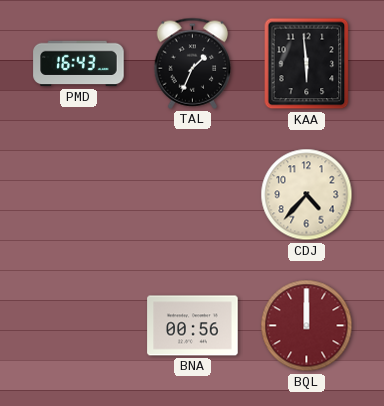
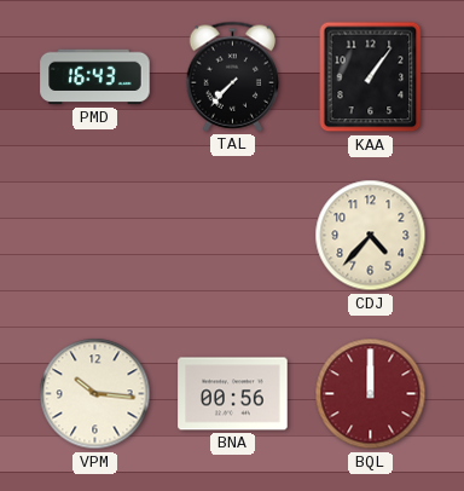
TAL: 1:34 -> 7:37 (233, 76)
KAA: 5:59 -> 1:06 (371, 77)
VPM: none -> 10:16 (95, 394)
